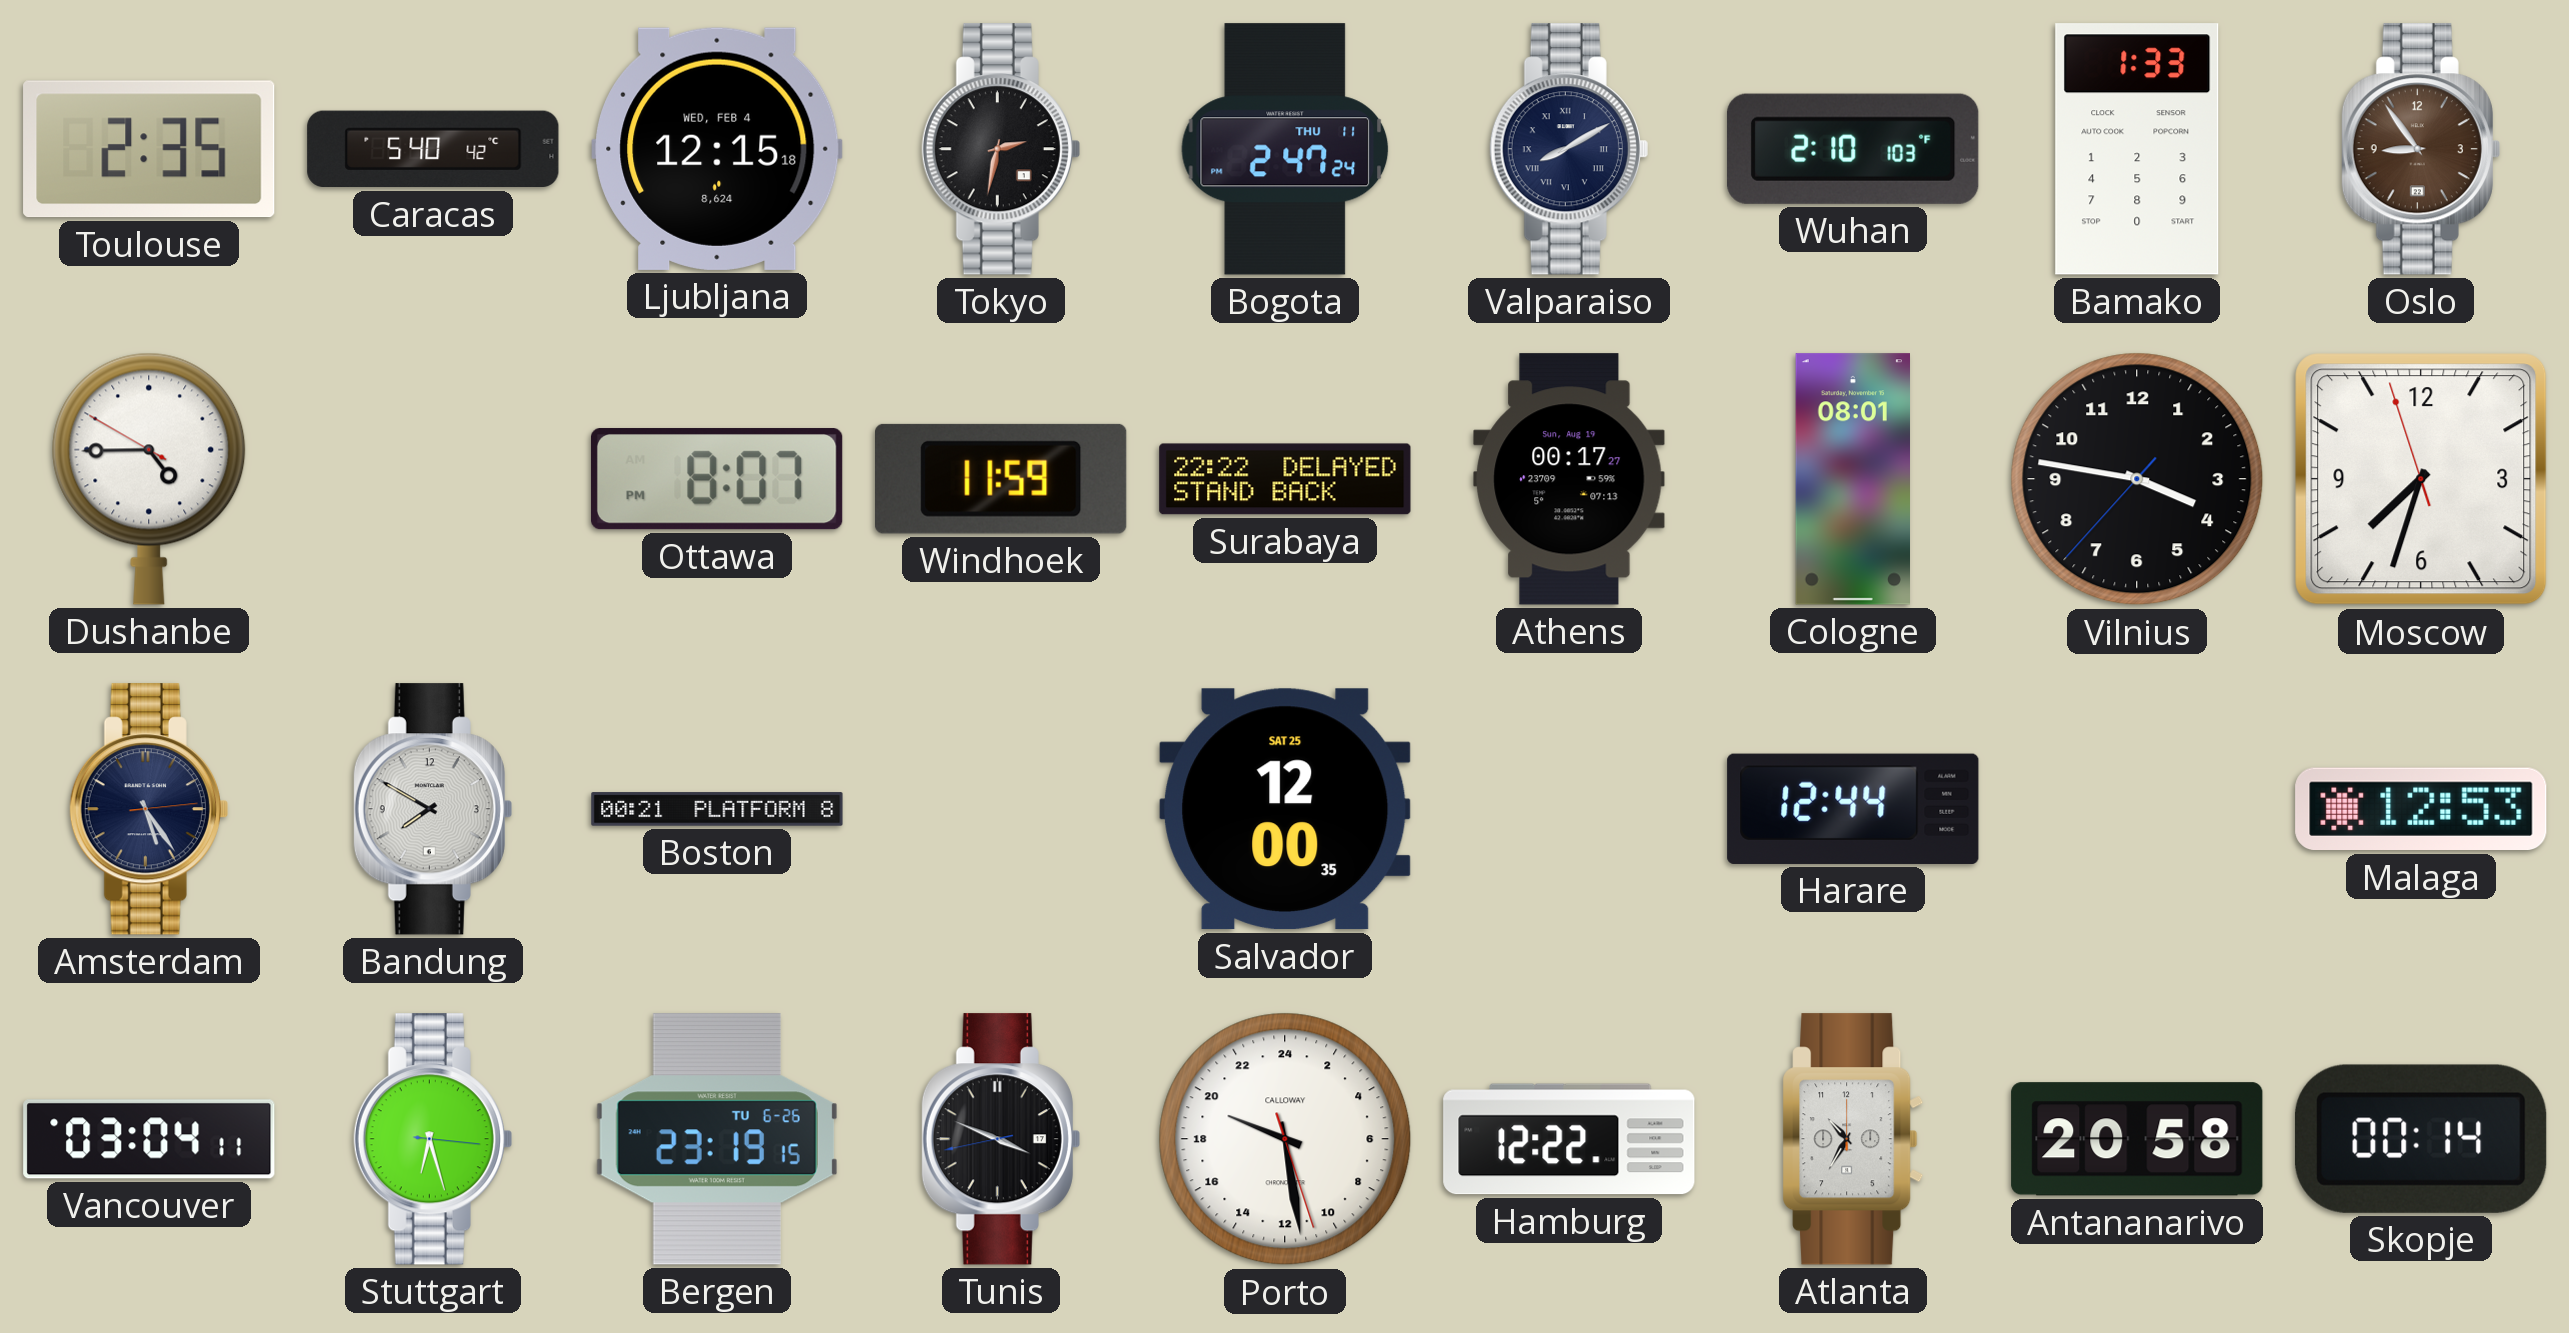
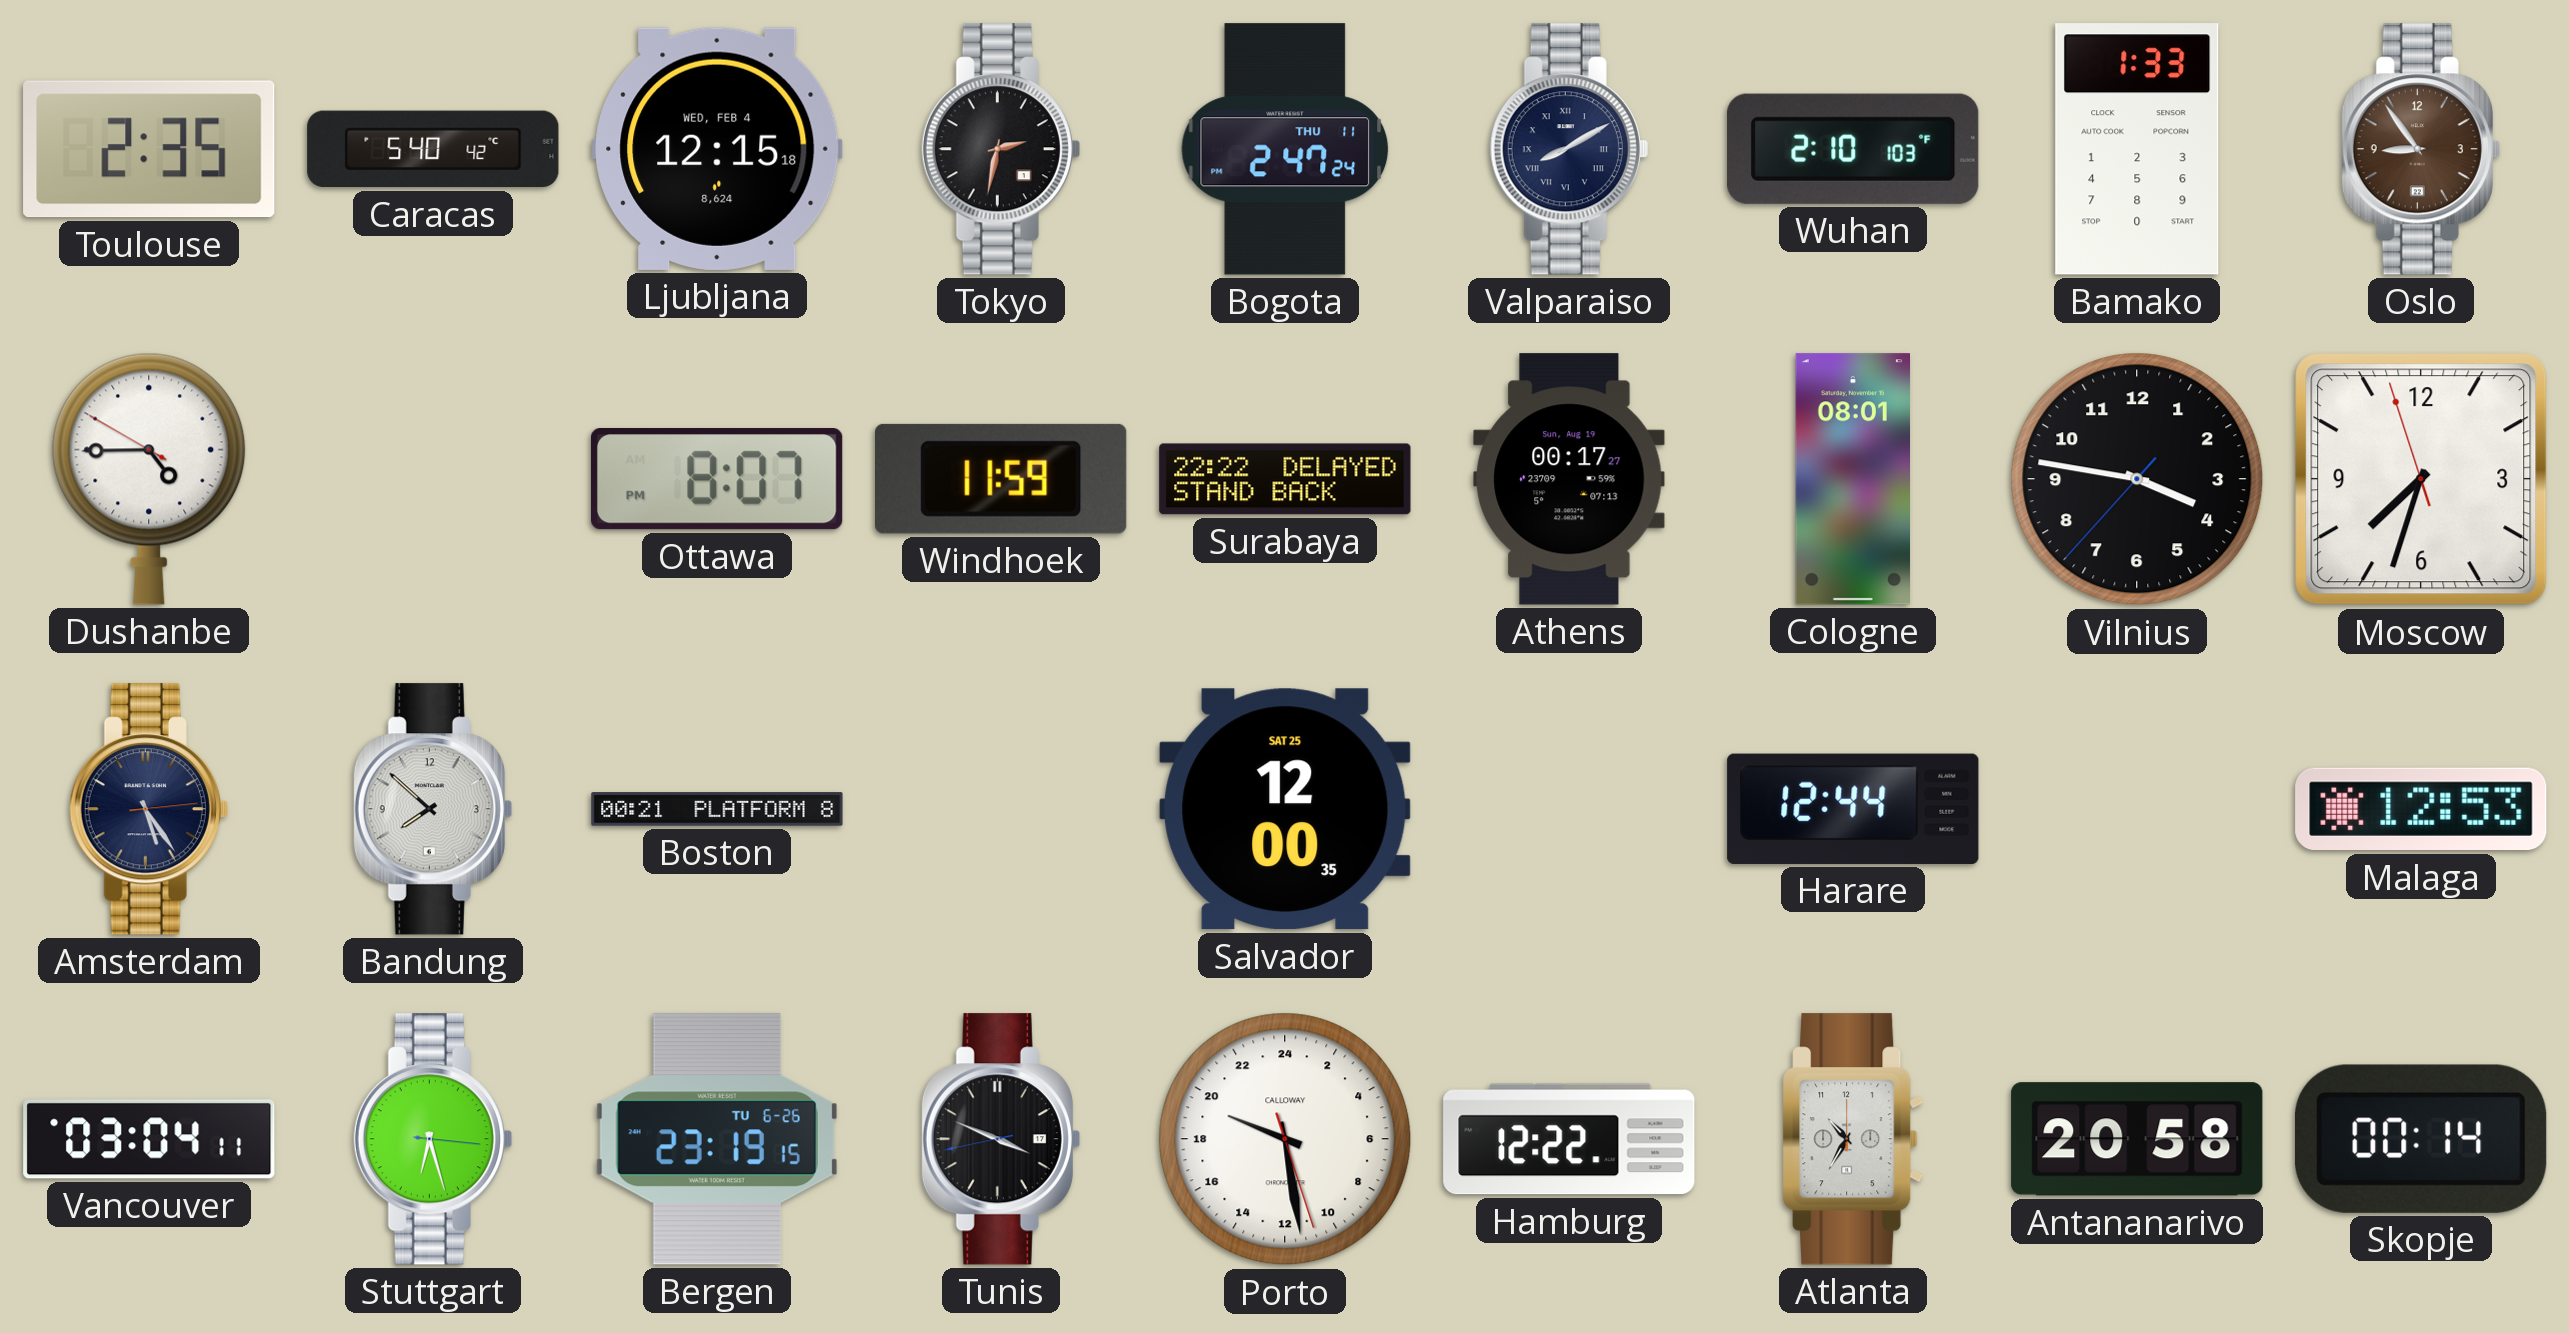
Bandung: 7:50 -> 7:52 (433, 809)
